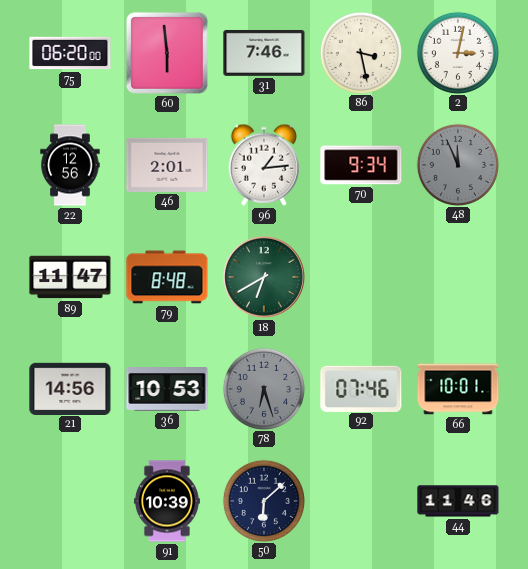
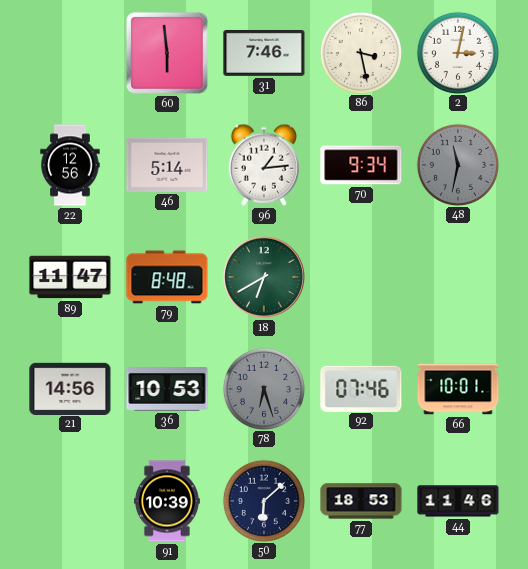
75: 06:20 -> none (70, 53)
46: 2:01 -> 5:14 (167, 165)
48: 11:56 -> 11:32 (457, 164)
77: none -> 18:53 (361, 501)
